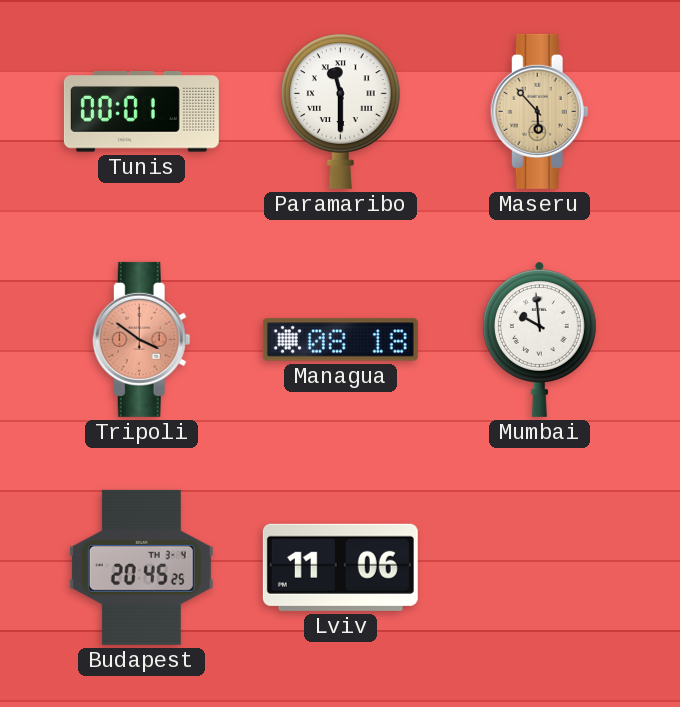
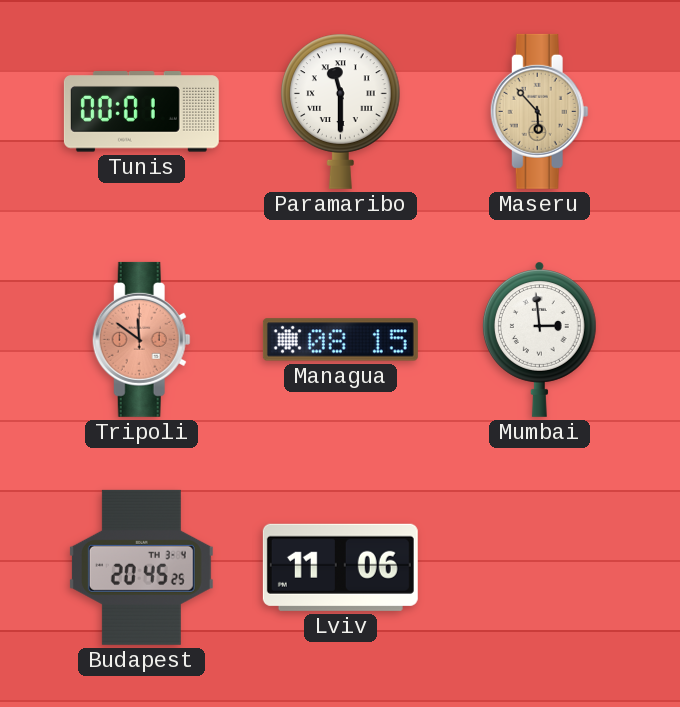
Tripoli: 3:51 -> 11:51 (141, 339)
Managua: 08:18 -> 08:15 (340, 340)
Mumbai: 9:59 -> 2:59 (539, 339)
